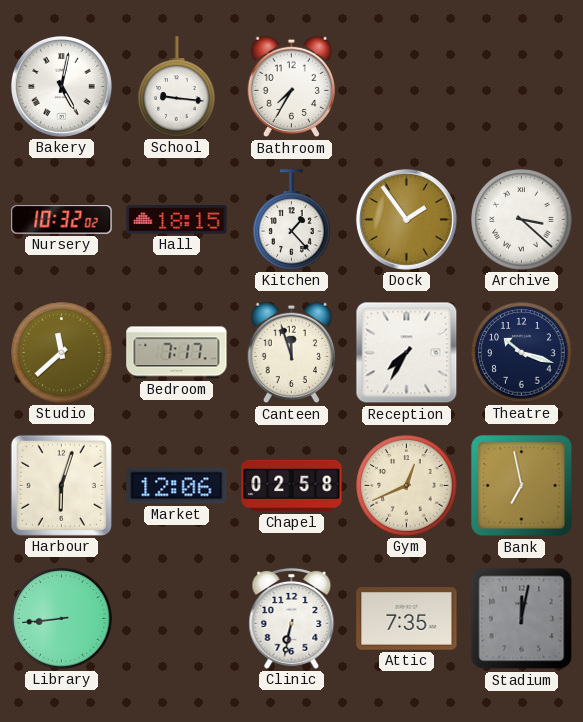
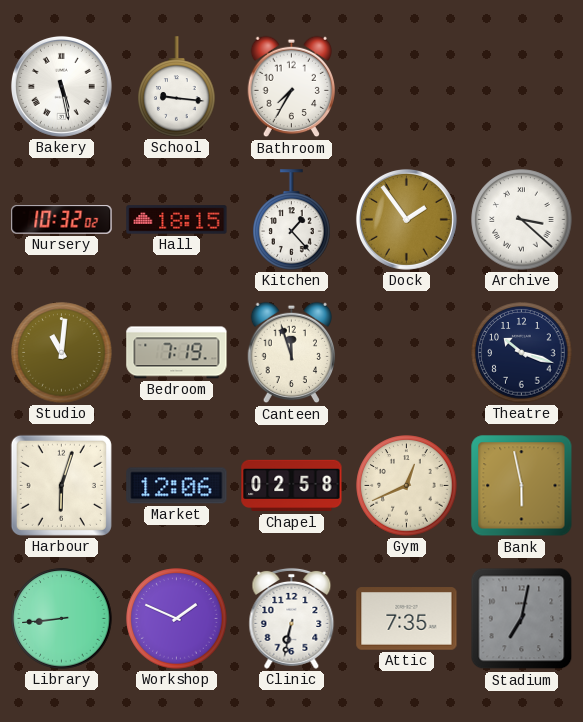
Bakery: 5:02 -> 5:28 (61, 86)
Studio: 11:38 -> 11:01 (62, 353)
Bedroom: 7:17 -> 7:19 (177, 353)
Reception: 7:35 -> none (407, 353)
Bank: 6:58 -> 5:58 (522, 486)
Workshop: none -> 1:49 (177, 619)
Stadium: 12:02 -> 7:02 (522, 619)
